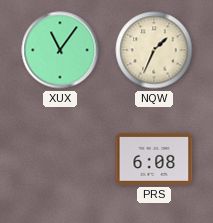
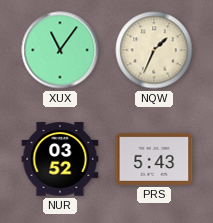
NUR: none -> 03:52 (60, 159)
PRS: 6:08 -> 5:43 (154, 159)
